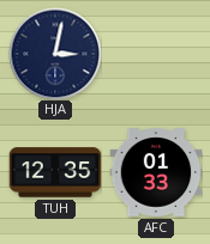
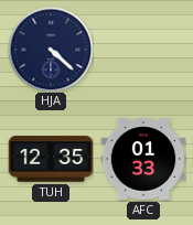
HJA: 3:02 -> 4:22 (51, 50)
